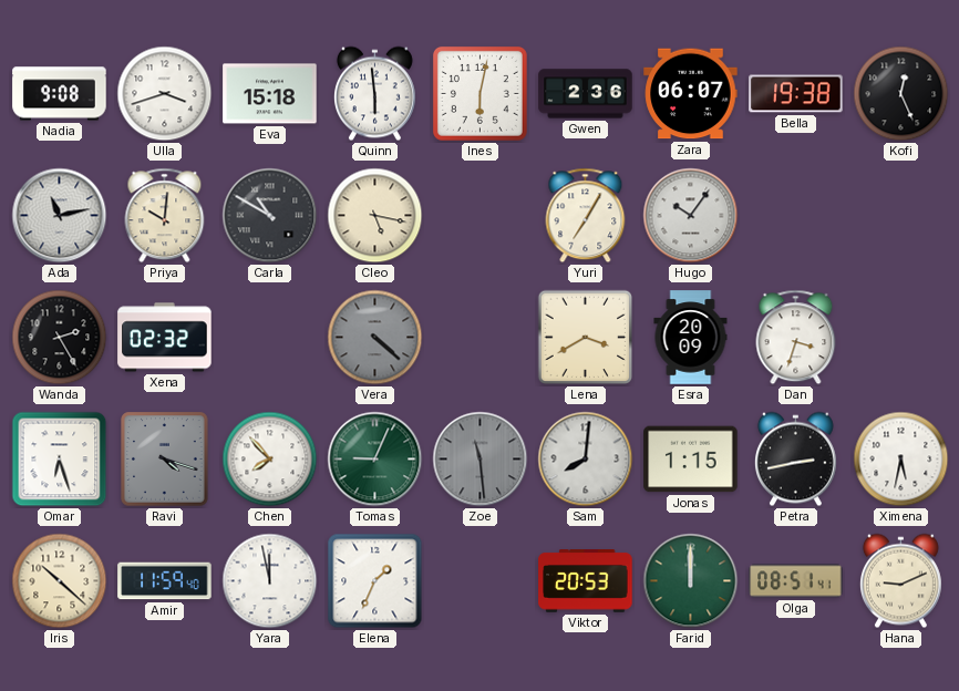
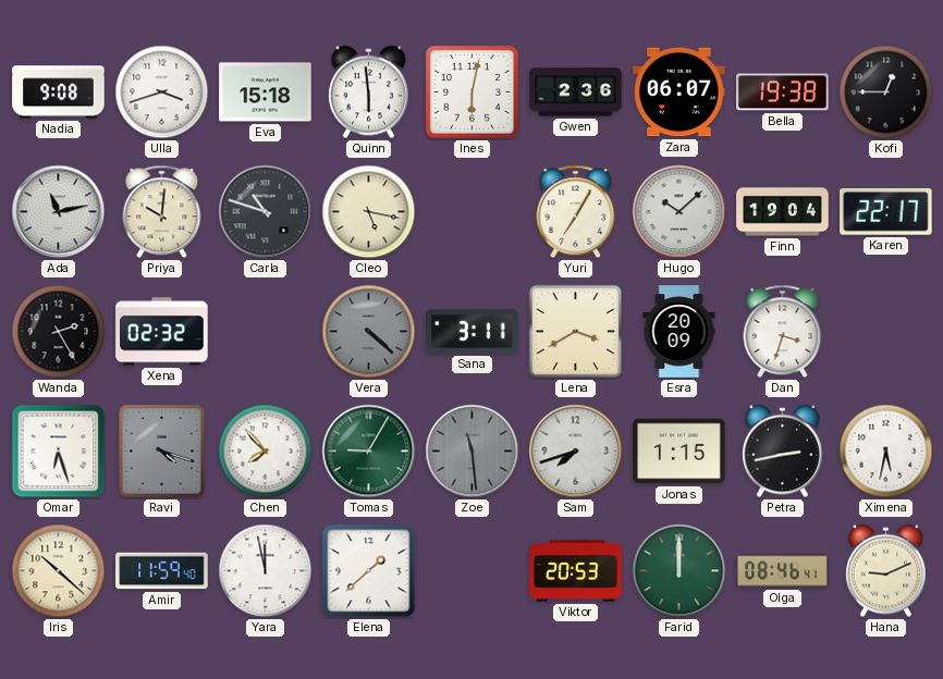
Kofi: 12:26 -> 12:45 (886, 92)
Carla: 10:50 -> 10:48 (266, 212)
Hugo: 10:06 -> 10:08 (679, 212)
Finn: none -> 19:04 (783, 212)
Karen: none -> 22:17 (886, 211)
Sana: none -> 3:11 (473, 332)
Tomas: 9:04 -> 9:05 (369, 452)
Sam: 8:01 -> 7:42 (576, 452)
Elena: 1:34 -> 1:38 (369, 571)
Olga: 08:51 -> 08:46 (783, 571)
